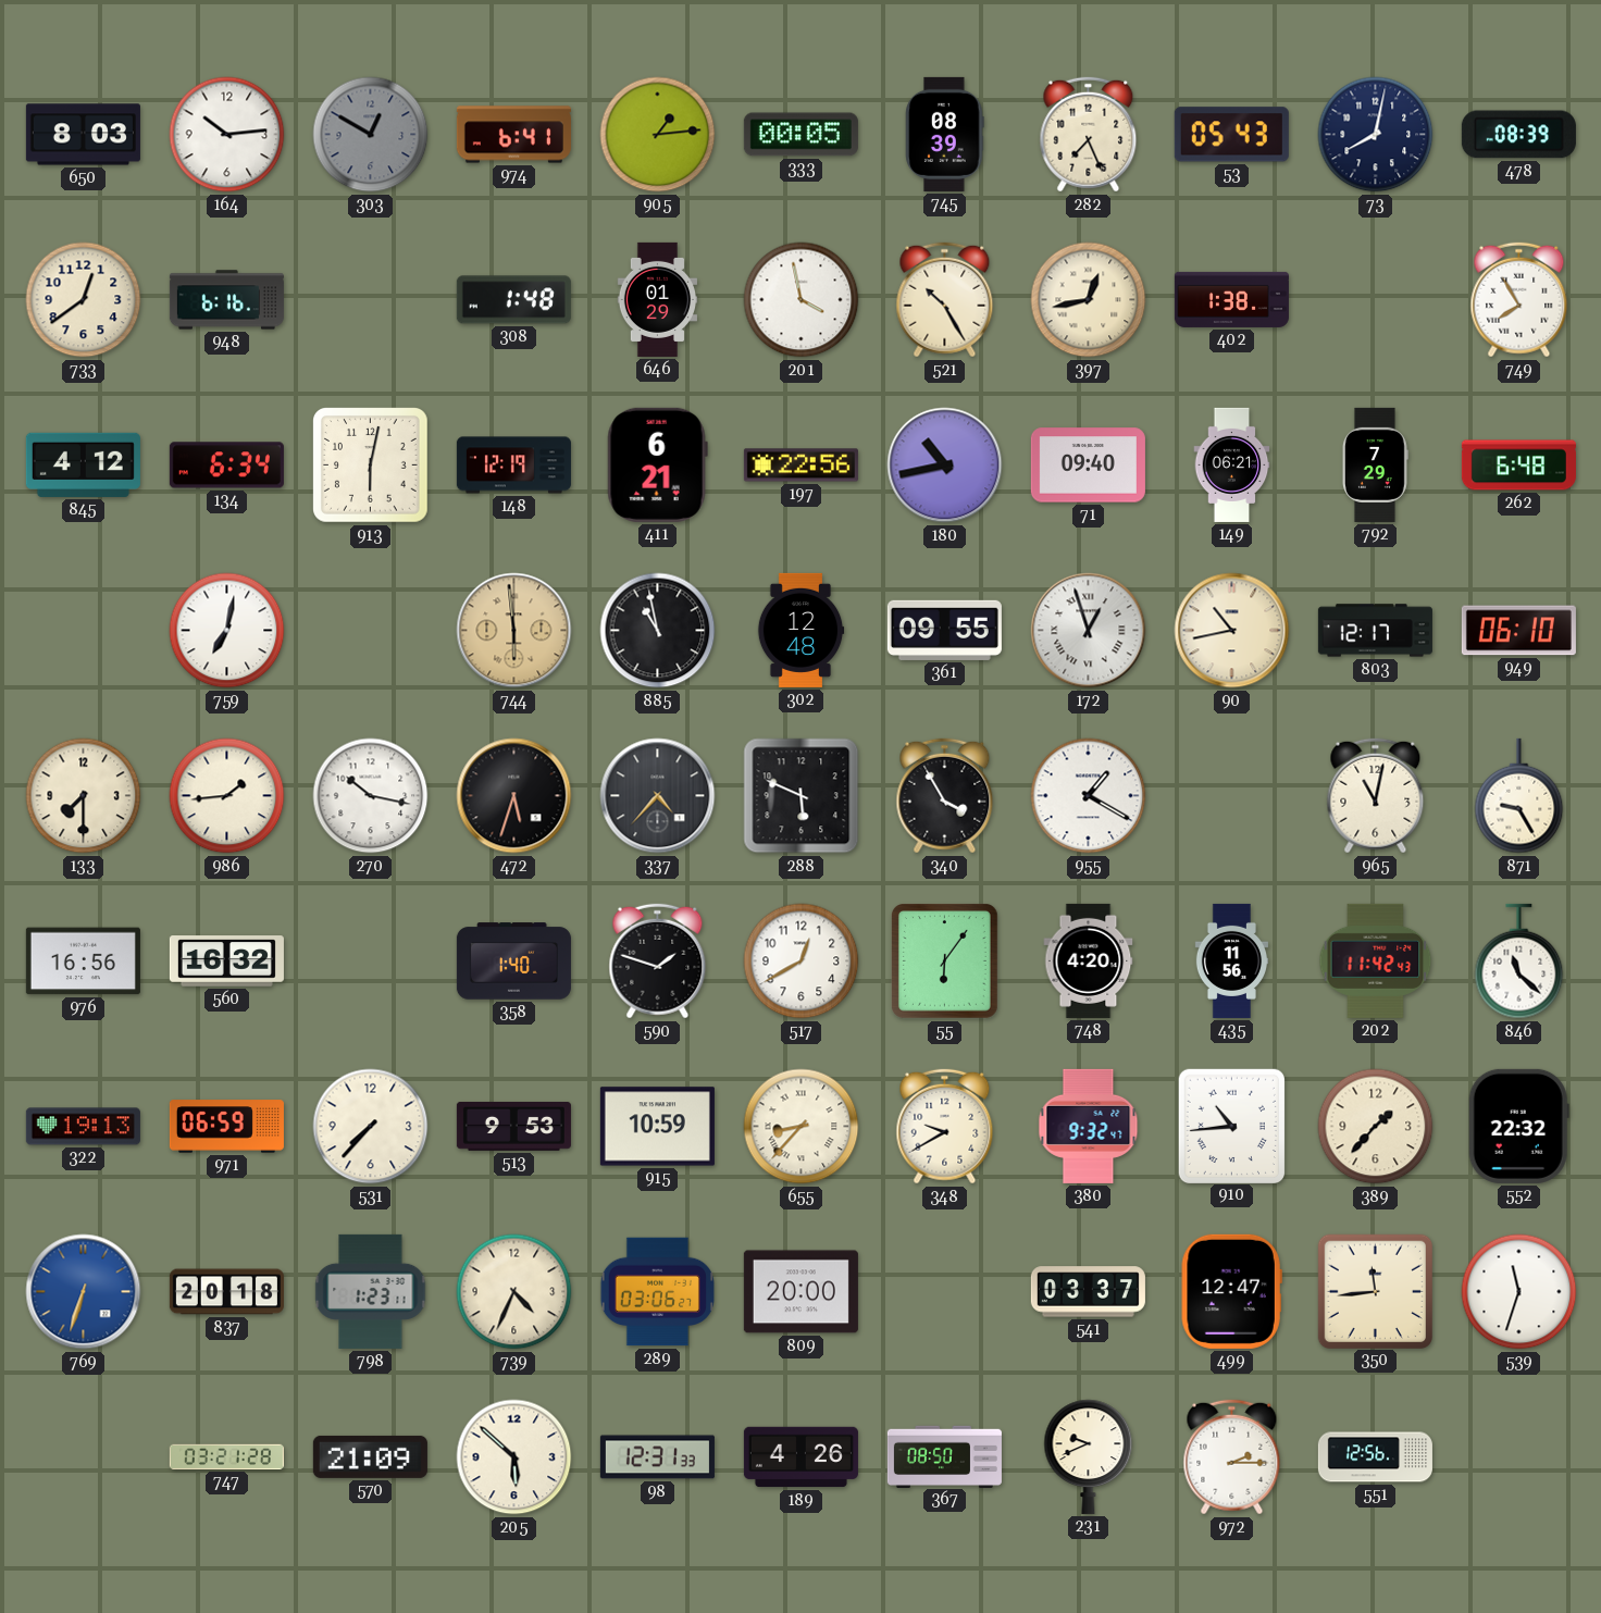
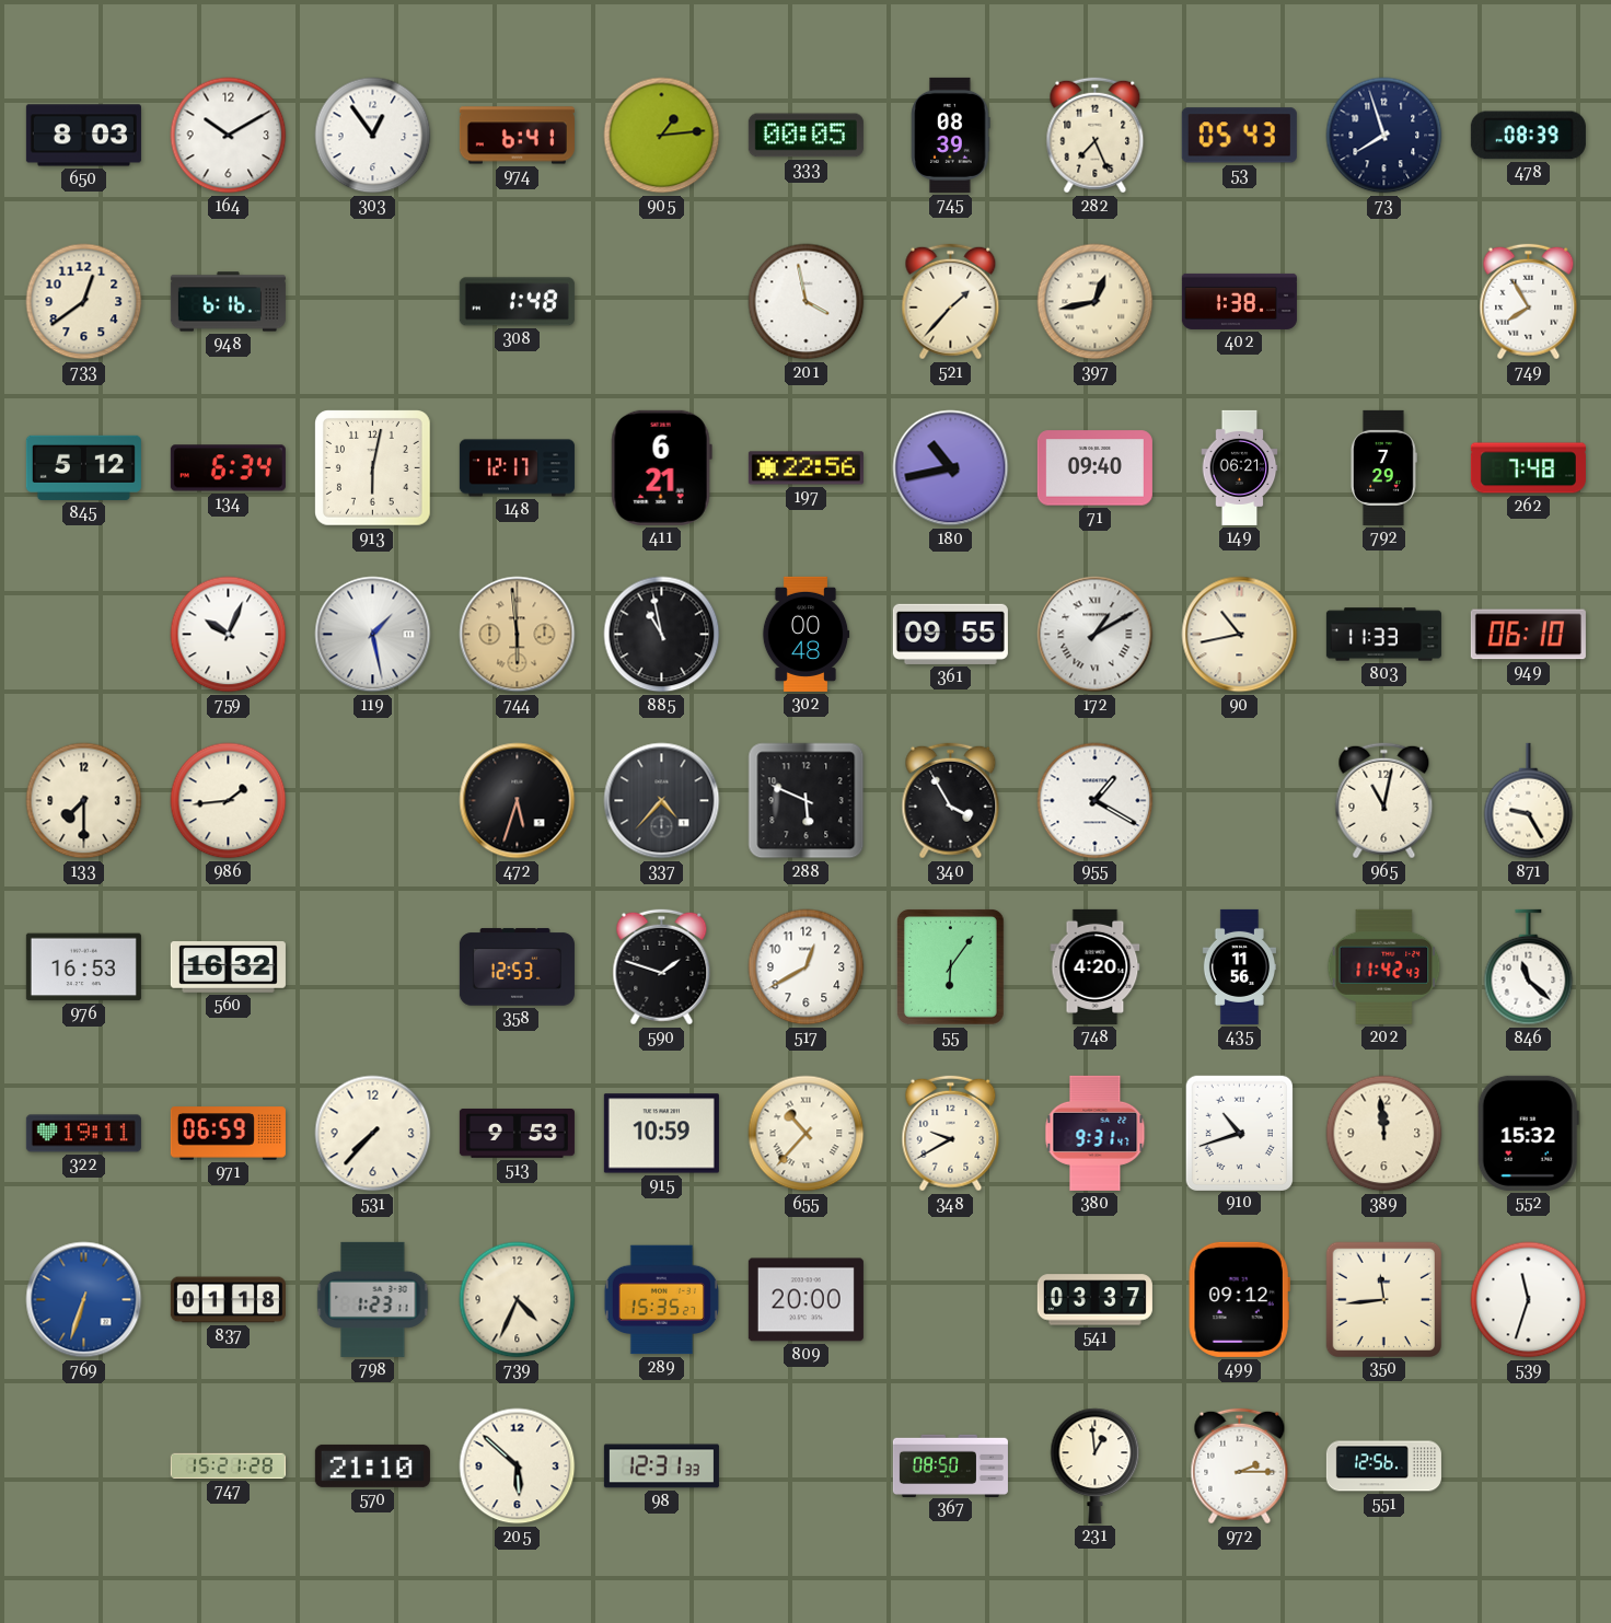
164: 10:14 -> 10:10 (229, 136)
303: 12:50 -> 12:54 (373, 136)
303 dial: grey -> white (373, 136)
73: 8:02 -> 7:57 (1384, 136)
646: 01:29 -> none (657, 299)
521: 10:25 -> 1:37 (951, 302)
845: 4:12 -> 5:12 (83, 467)
148: 12:19 -> 12:17 (517, 468)
262: 6:48 -> 7:48 (1528, 468)
759: 7:02 -> 10:04 (229, 635)
119: none -> 1:28 (373, 635)
302: 12:48 -> 00:48 (805, 634)
172: 12:57 -> 1:10 (1096, 635)
803: 12:17 -> 11:33 (1383, 635)
270: 10:17 -> none (371, 796)
976: 16:56 -> 16:53 (83, 967)
358: 1:40 -> 12:53 (517, 967)
322: 19:13 -> 19:11 (83, 1134)
655: 8:37 -> 10:37 (807, 1134)
380: 9:32 -> 9:31 (1096, 1133)
910: 10:44 -> 10:42 (1239, 1133)
389: 1:37 -> 11:59 (1384, 1134)
552: 22:32 -> 15:32 (1528, 1133)
837: 20:18 -> 01:18 (228, 1300)
289: 03:06 -> 15:35 (661, 1300)
499: 12:47 -> 09:12 (1239, 1299)
747: 03:21 -> 15:21 (228, 1465)
570: 21:09 -> 21:10 (372, 1465)
189: 4:26 -> none (800, 1457)
231: 9:41 -> 12:59 (1096, 1465)
